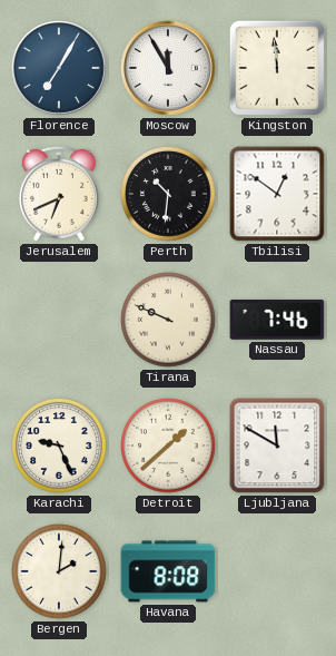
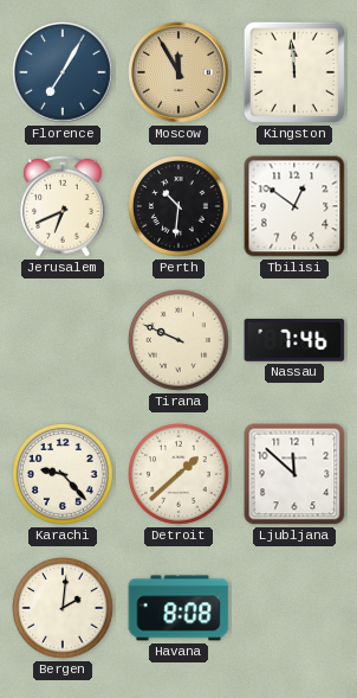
Moscow dial: white -> champagne (178, 72)
Karachi: 9:26 -> 9:23 (64, 475)
Ljubljana: 11:50 -> 11:52 (294, 474)
